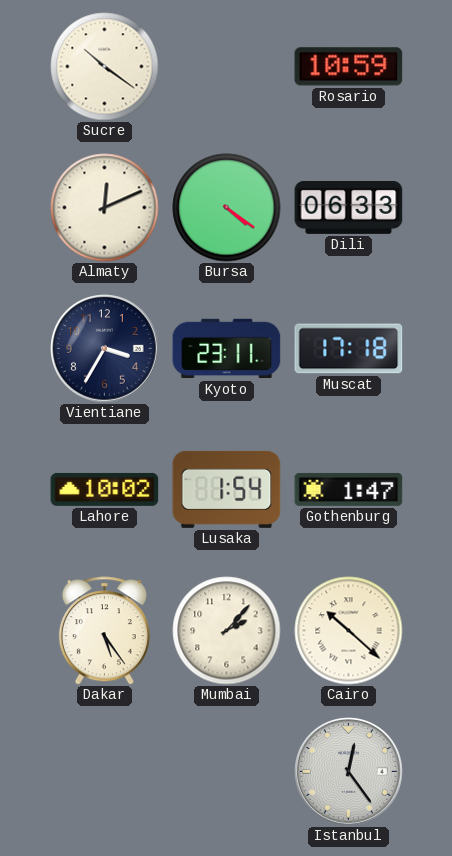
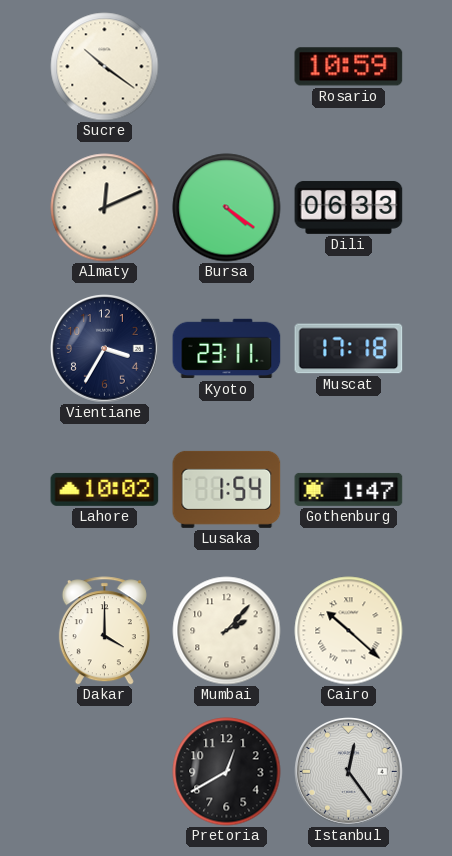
Dakar: 5:24 -> 4:00 (104, 631)
Pretoria: none -> 12:40 (227, 772)
